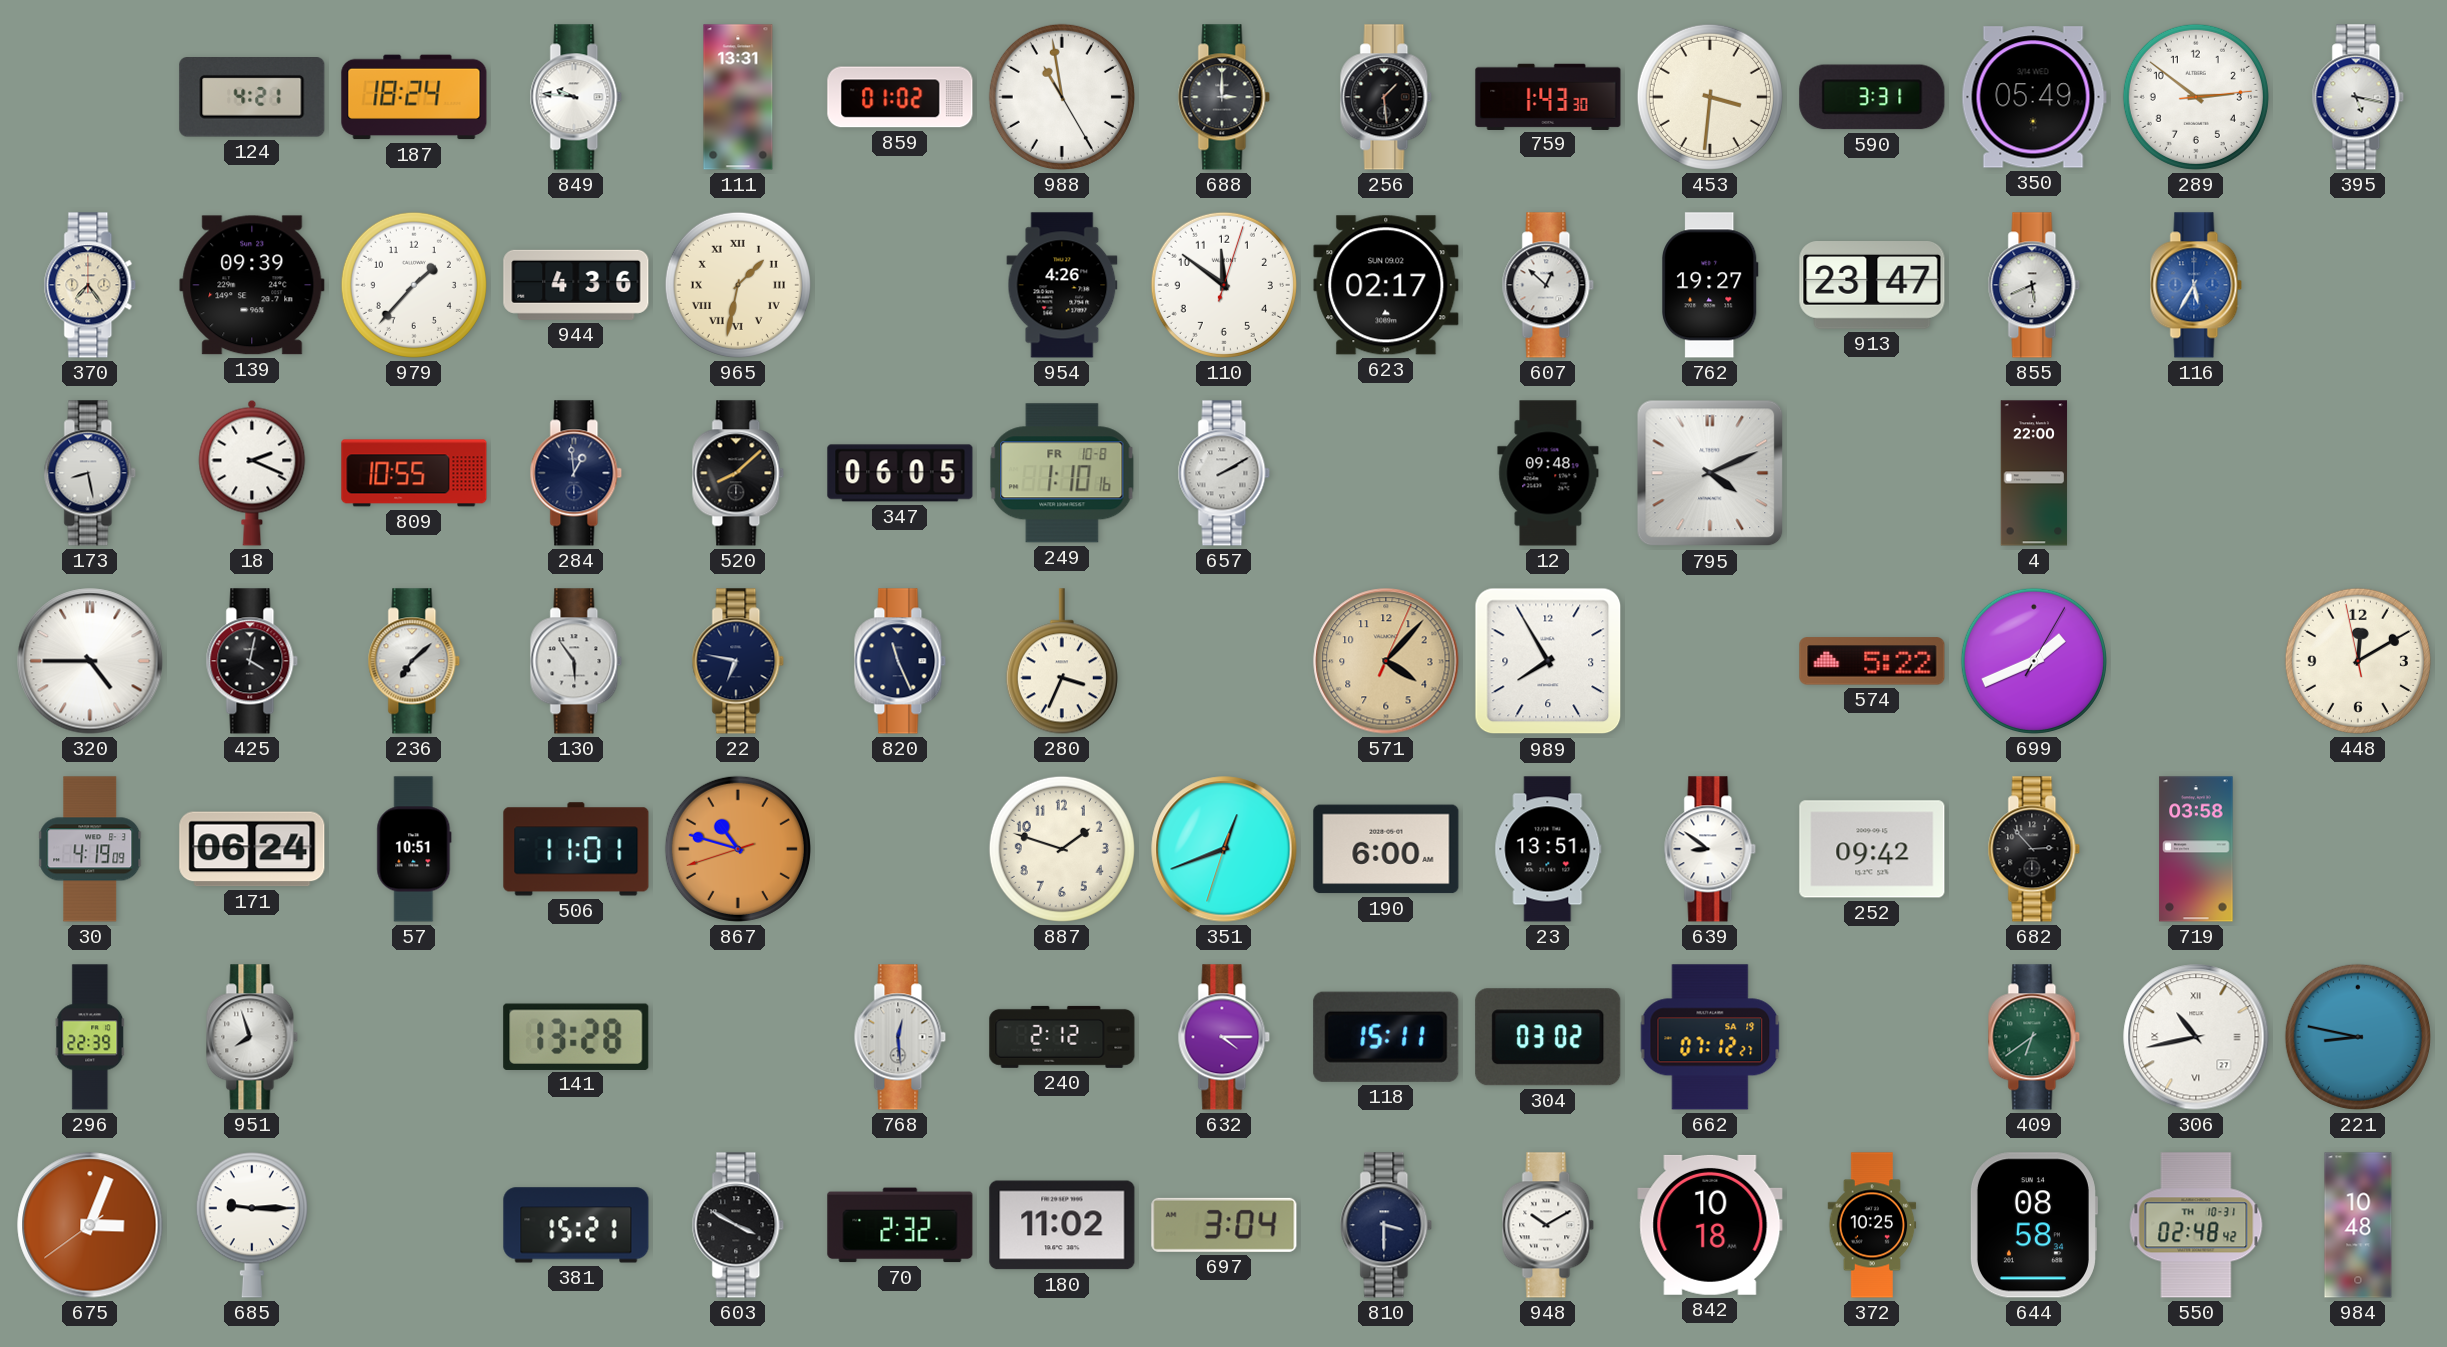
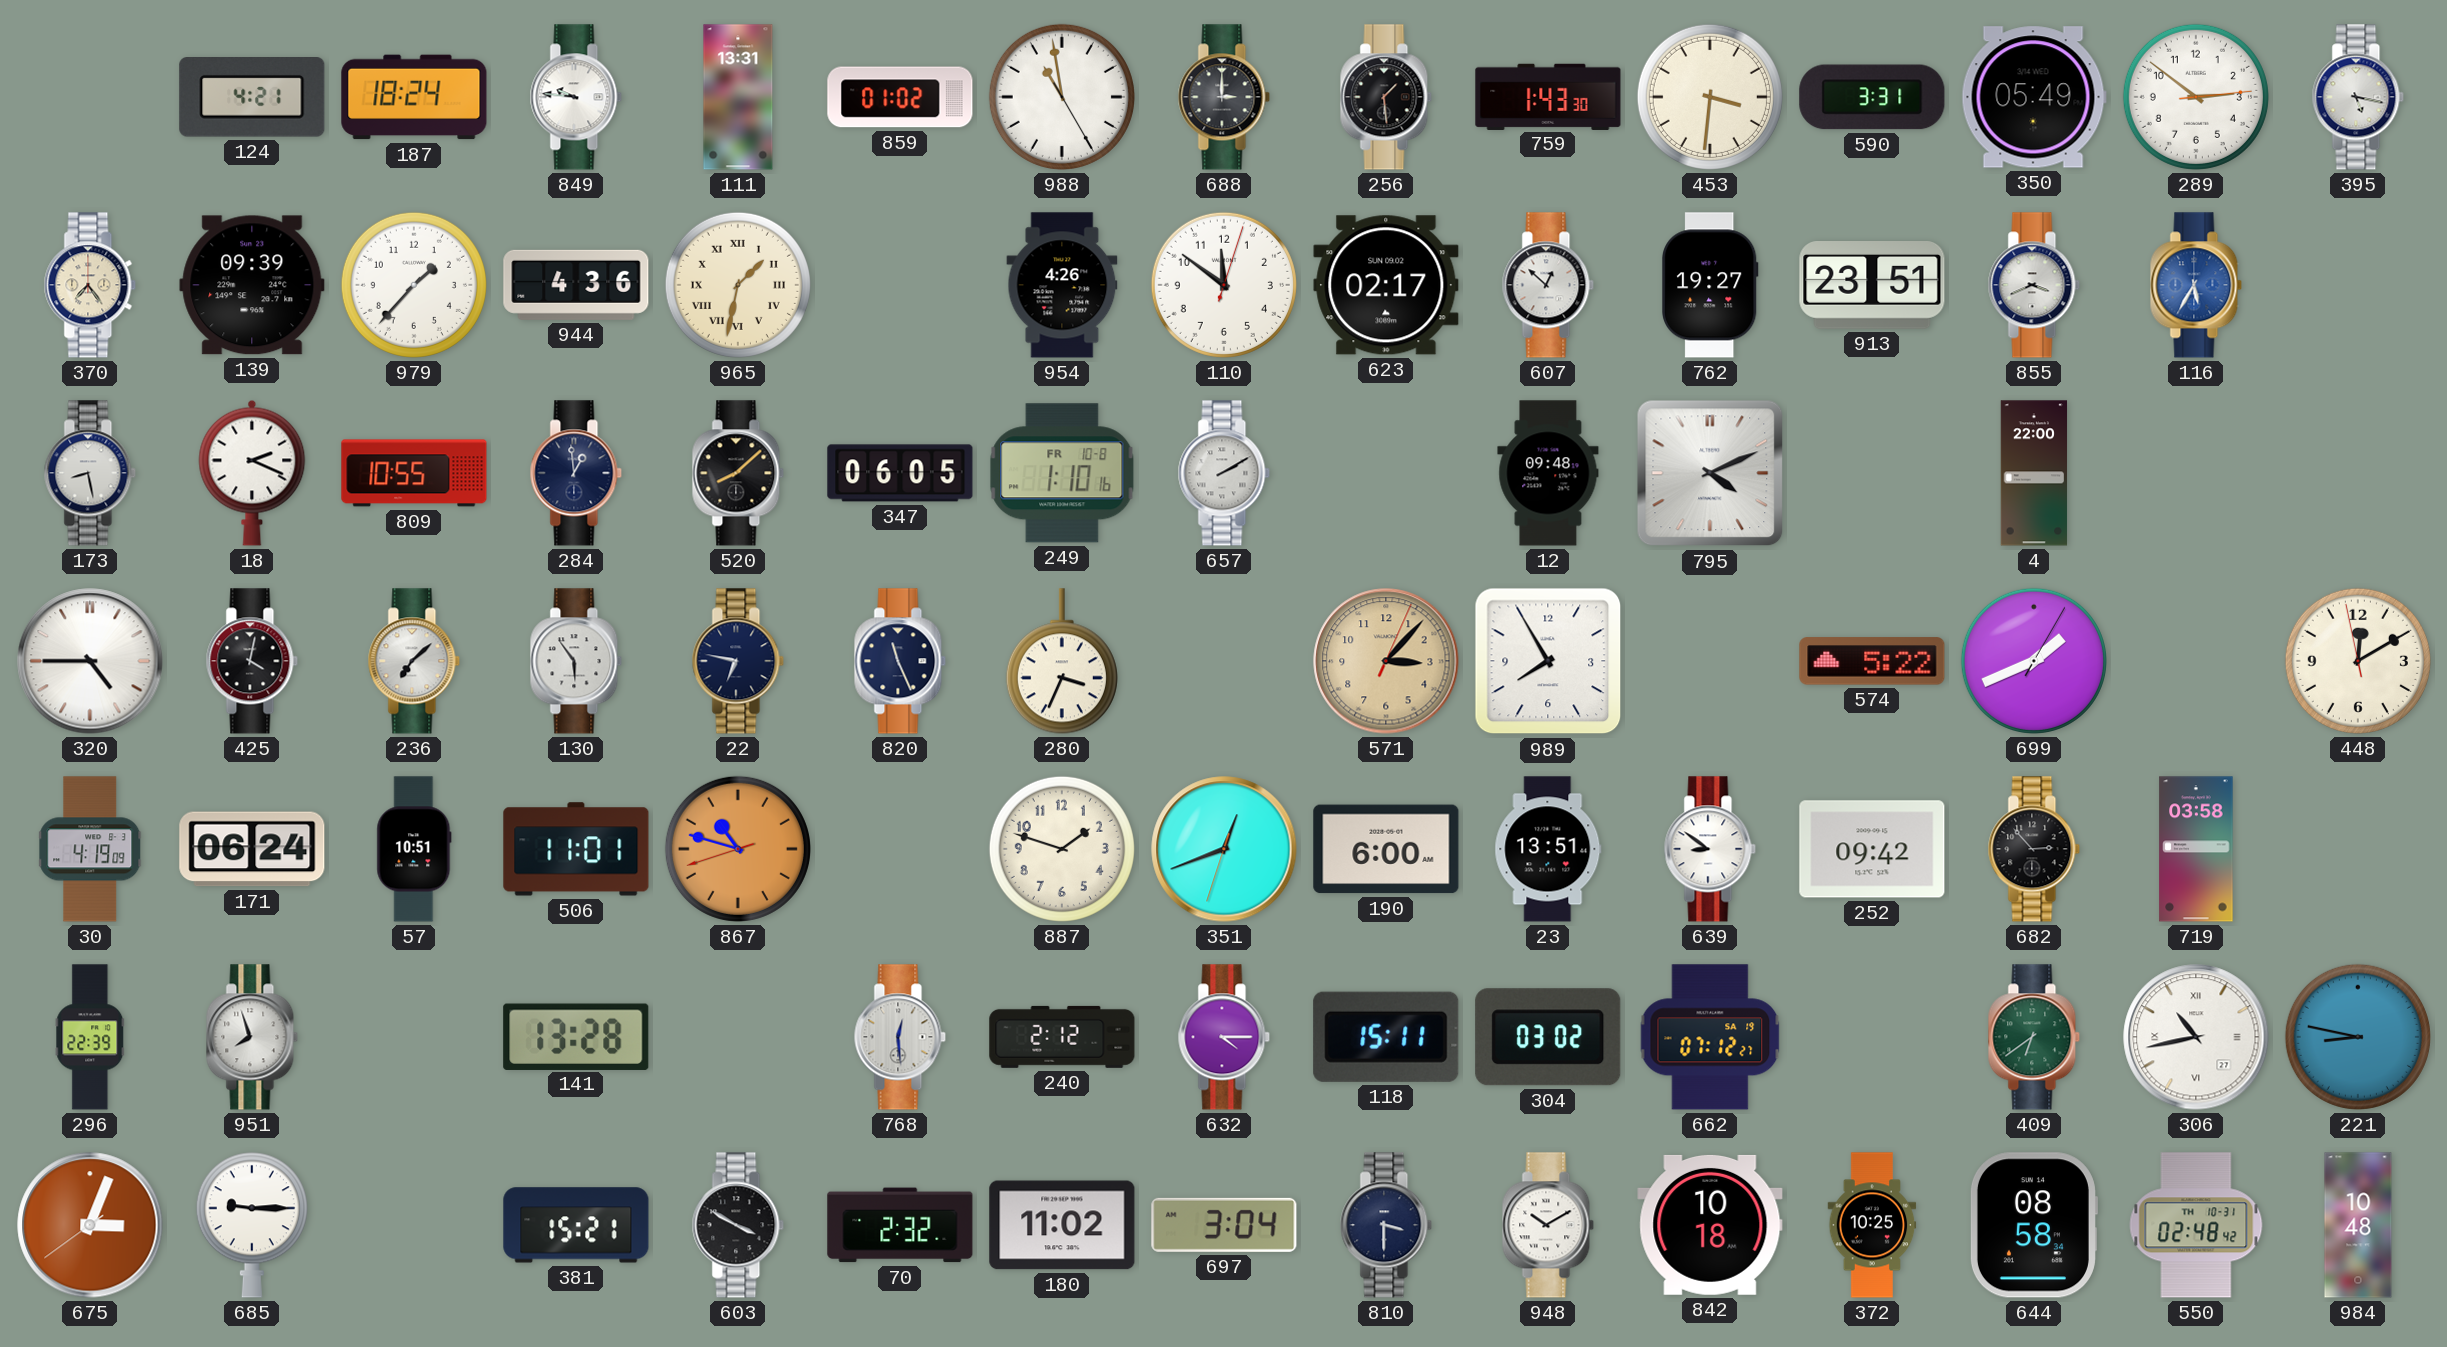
913: 23:47 -> 23:51 (1872, 286)
855: 5:41 -> 3:41 (2034, 285)
571: 4:07 -> 3:07 (1386, 661)
